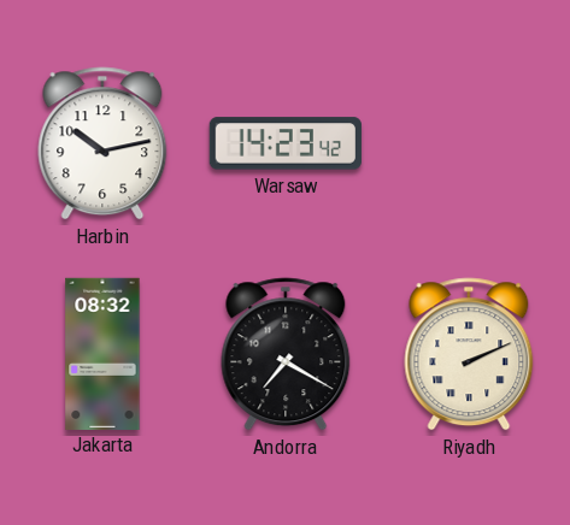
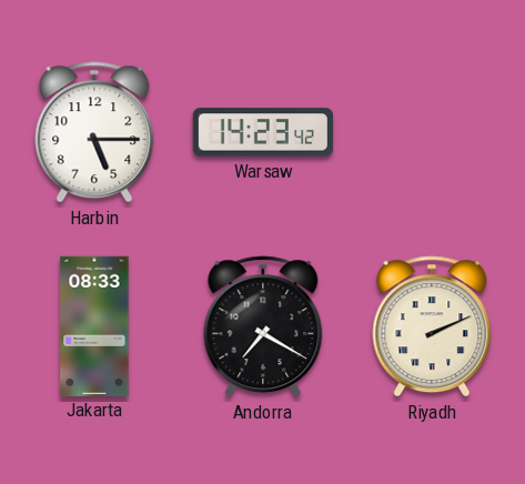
Harbin: 10:13 -> 5:15 (94, 132)
Jakarta: 08:32 -> 08:33 (94, 325)
